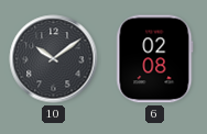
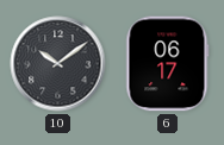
6: 02:08 -> 06:17 (168, 64)
